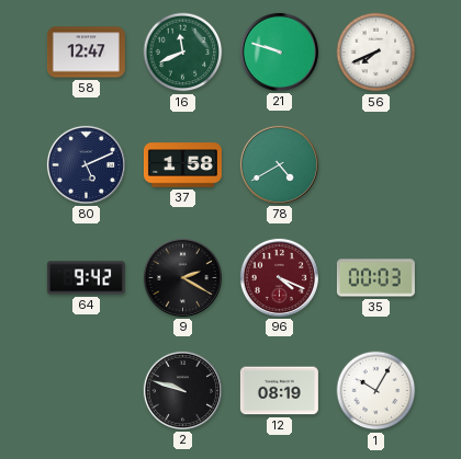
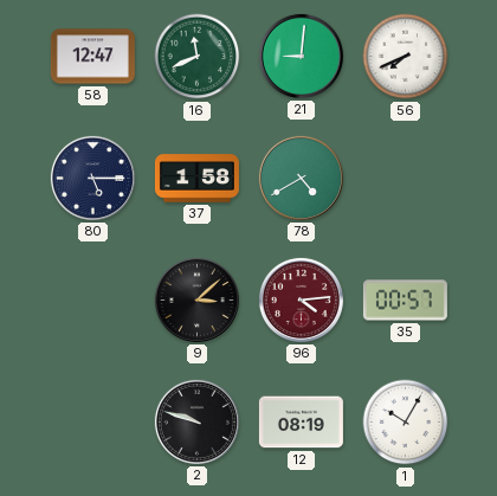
21: 9:48 -> 9:01 (301, 56)
80: 5:11 -> 5:15 (92, 178)
64: 9:42 -> none (86, 278)
9: 2:20 -> 3:08 (196, 299)
96: 4:19 -> 4:14 (301, 299)
35: 00:03 -> 00:57 (405, 301)
